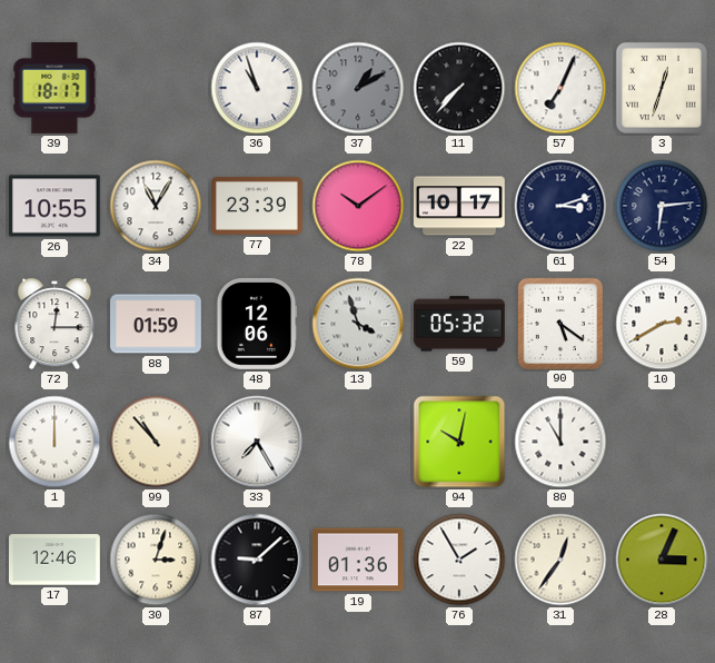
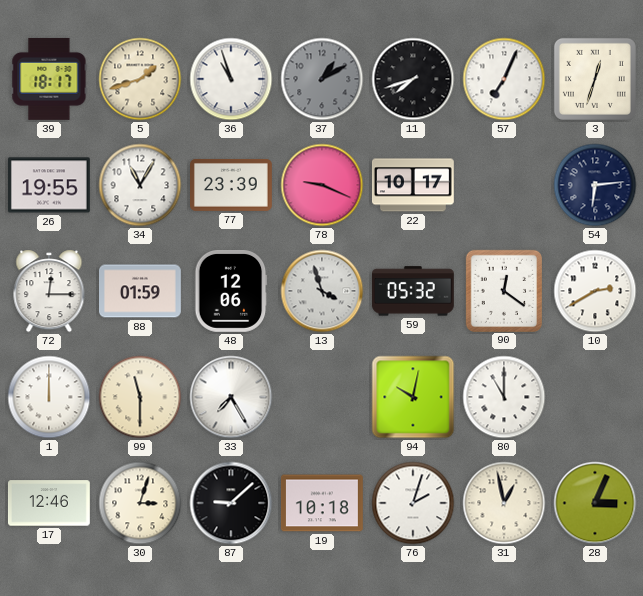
5: none -> 1:42 (140, 79)
11: 7:37 -> 7:42 (413, 79)
26: 10:55 -> 19:55 (49, 185)
78: 10:09 -> 9:19 (322, 185)
61: 3:12 -> none (560, 206)
90: 5:21 -> 12:21 (503, 290)
99: 10:53 -> 11:30 (140, 397)
19: 01:36 -> 10:18 (322, 503)
76: 1:55 -> 2:03 (413, 503)
31: 12:36 -> 12:58 (504, 503)
